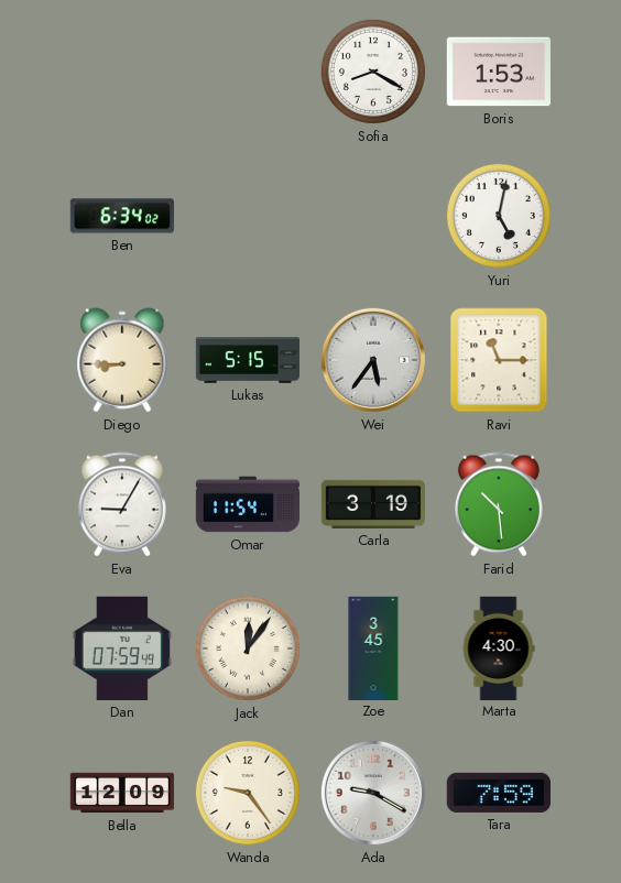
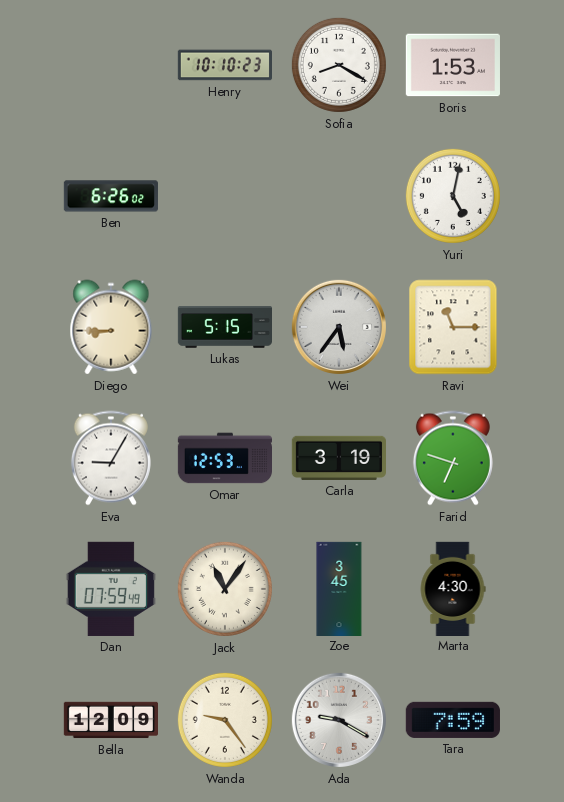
Henry: none -> 10:10 (224, 65)
Ben: 6:34 -> 6:26 (111, 196)
Omar: 11:54 -> 12:53 (224, 458)
Farid: 10:29 -> 6:48 (453, 458)
Jack: 12:06 -> 11:06 (225, 589)
